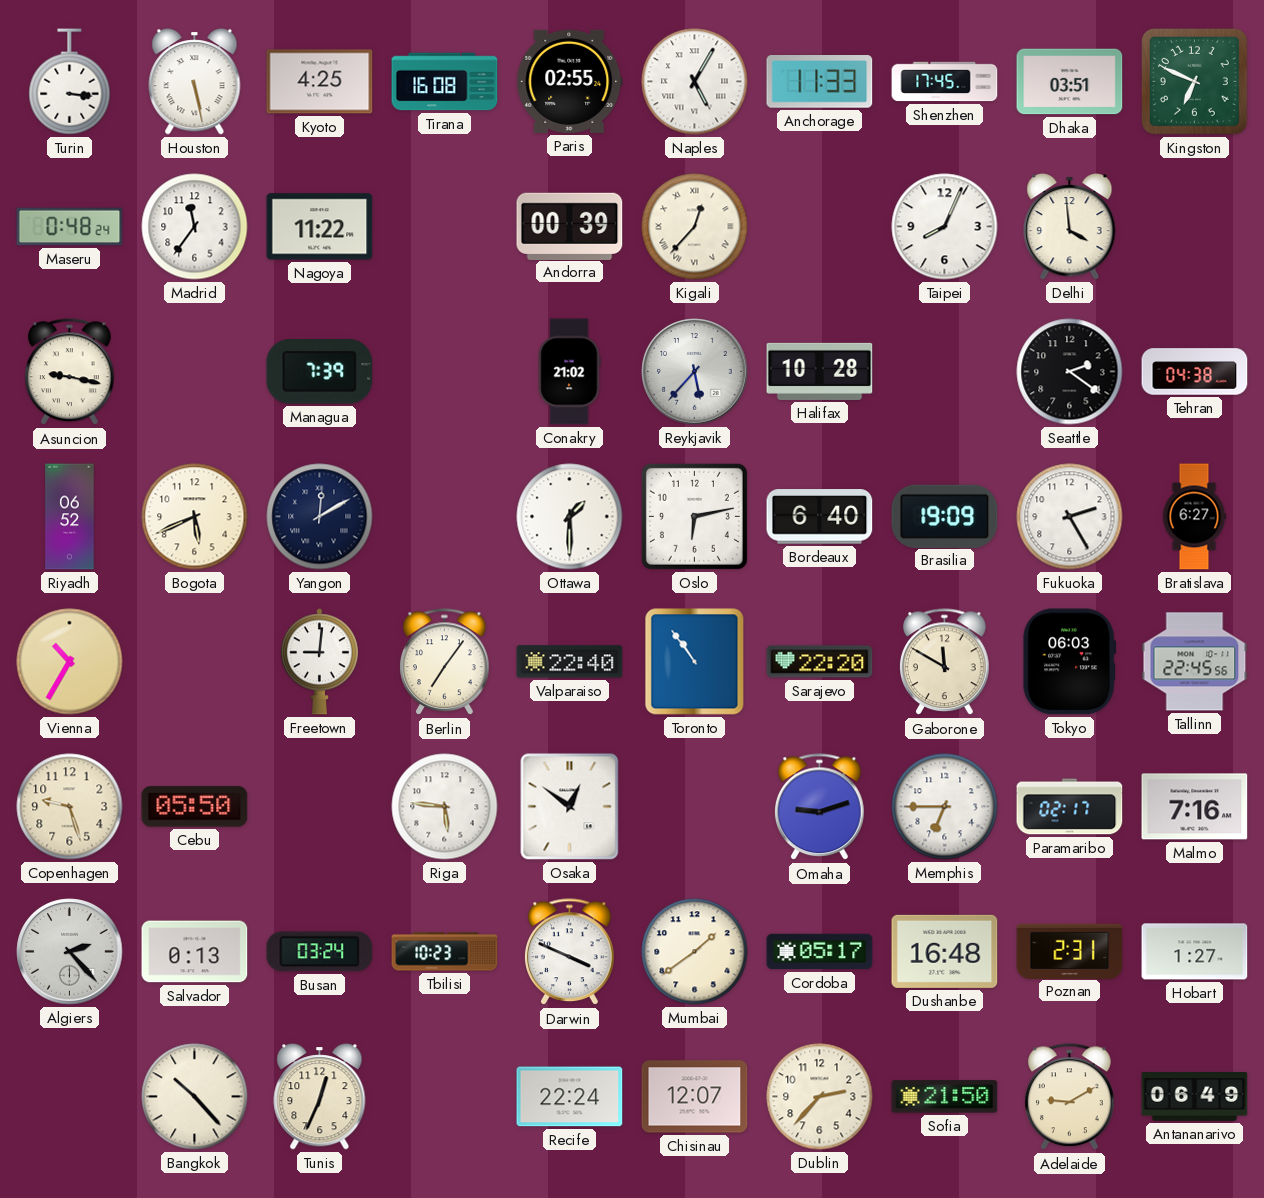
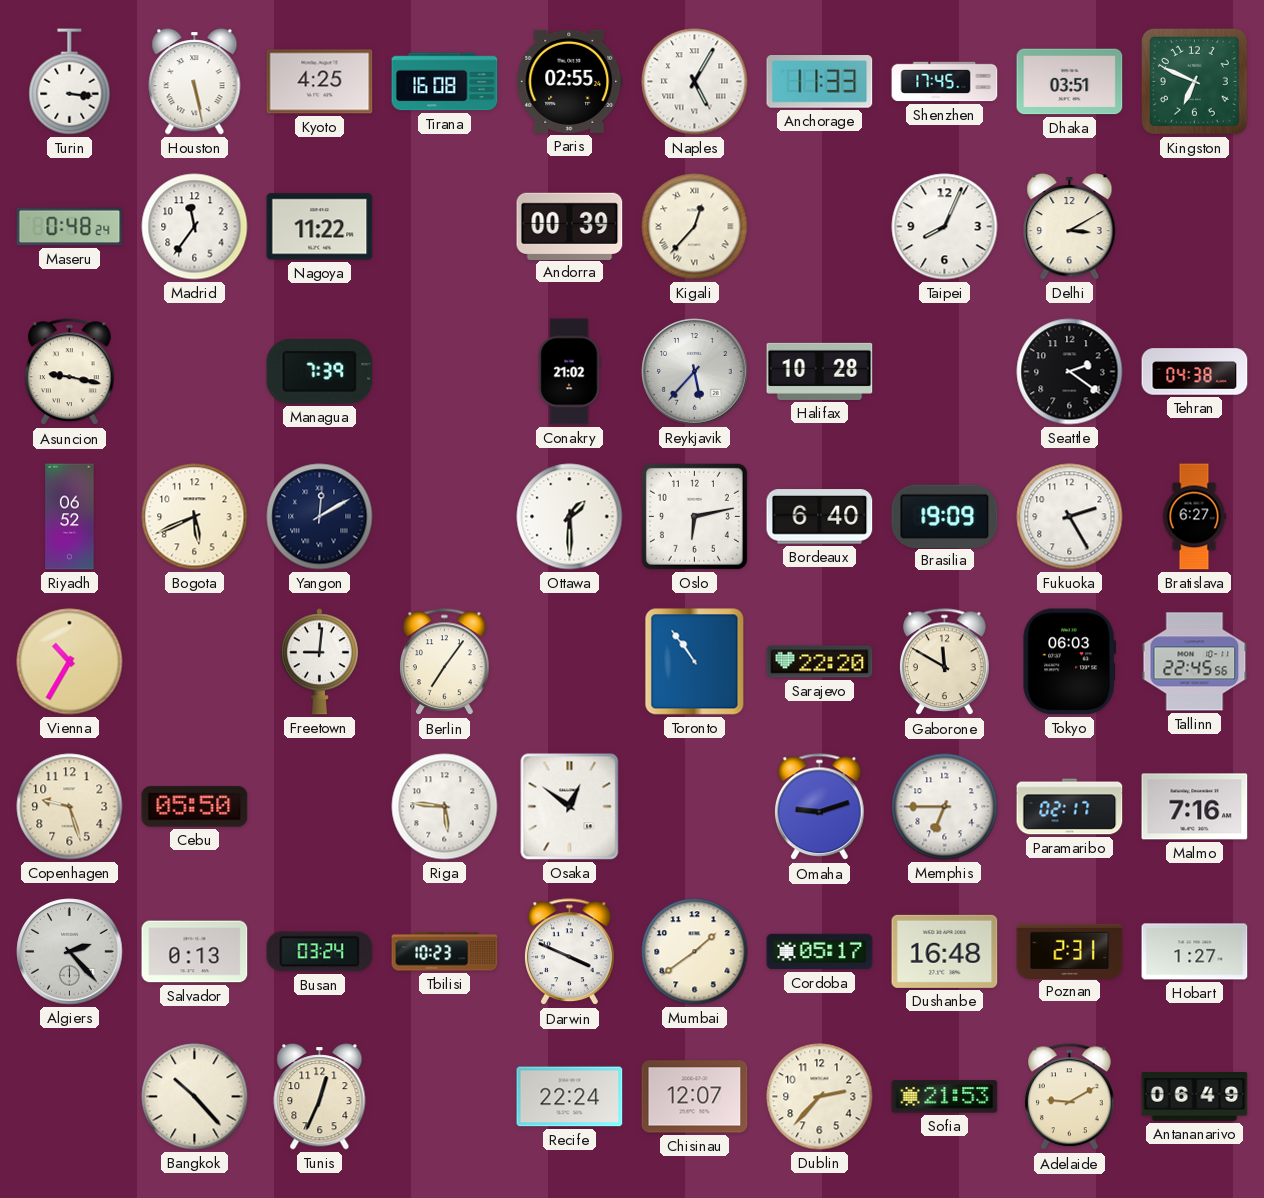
Delhi: 3:59 -> 3:10 (1070, 227)
Valparaiso: 22:40 -> none (570, 662)
Sofia: 21:50 -> 21:53 (945, 1097)
